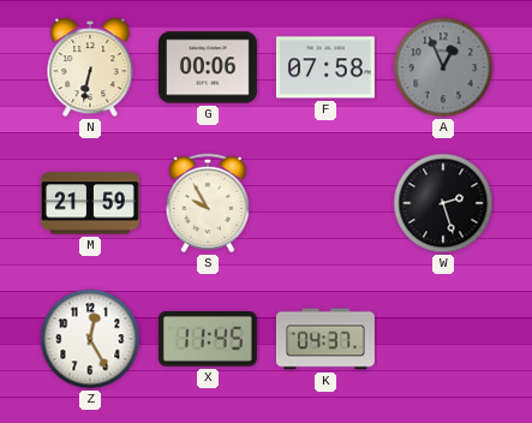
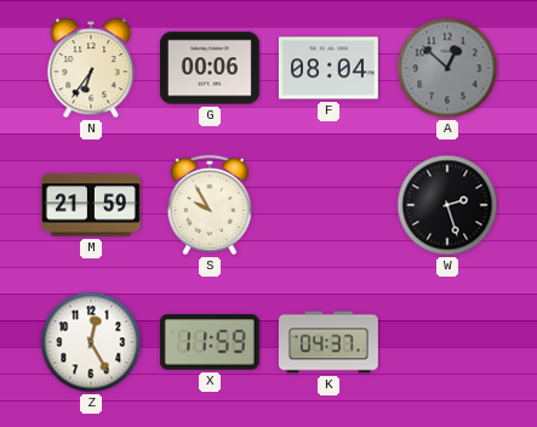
N: 6:32 -> 6:36 (91, 68)
F: 07:58 -> 08:04 (329, 68)
A: 12:56 -> 12:52 (447, 68)
X: 11:45 -> 11:59 (210, 342)
